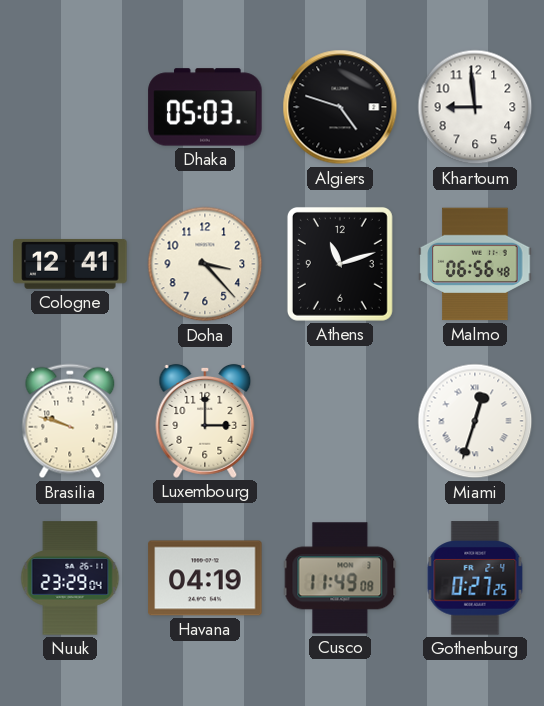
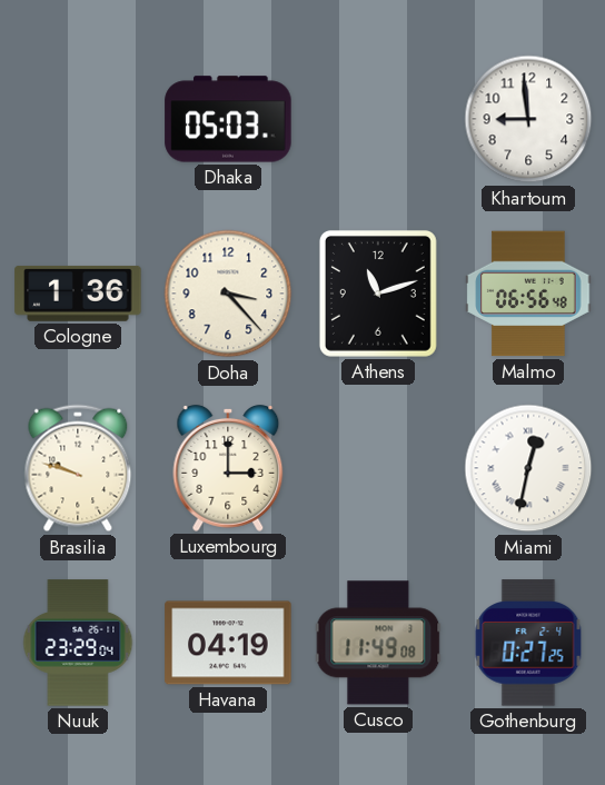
Algiers: 4:48 -> none (340, 107)
Cologne: 12:41 -> 1:36 (78, 294)
Miami: 12:33 -> 12:32 (528, 468)
